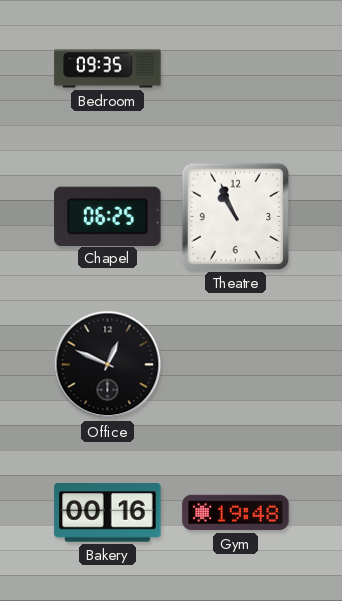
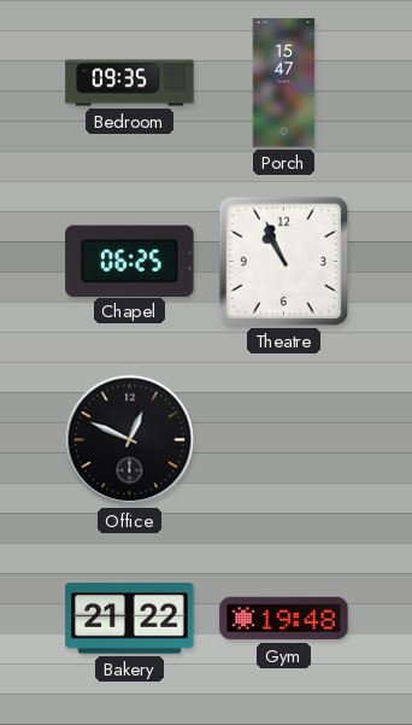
Porch: none -> 15:47 (284, 83)
Bakery: 00:16 -> 21:22 (130, 619)
